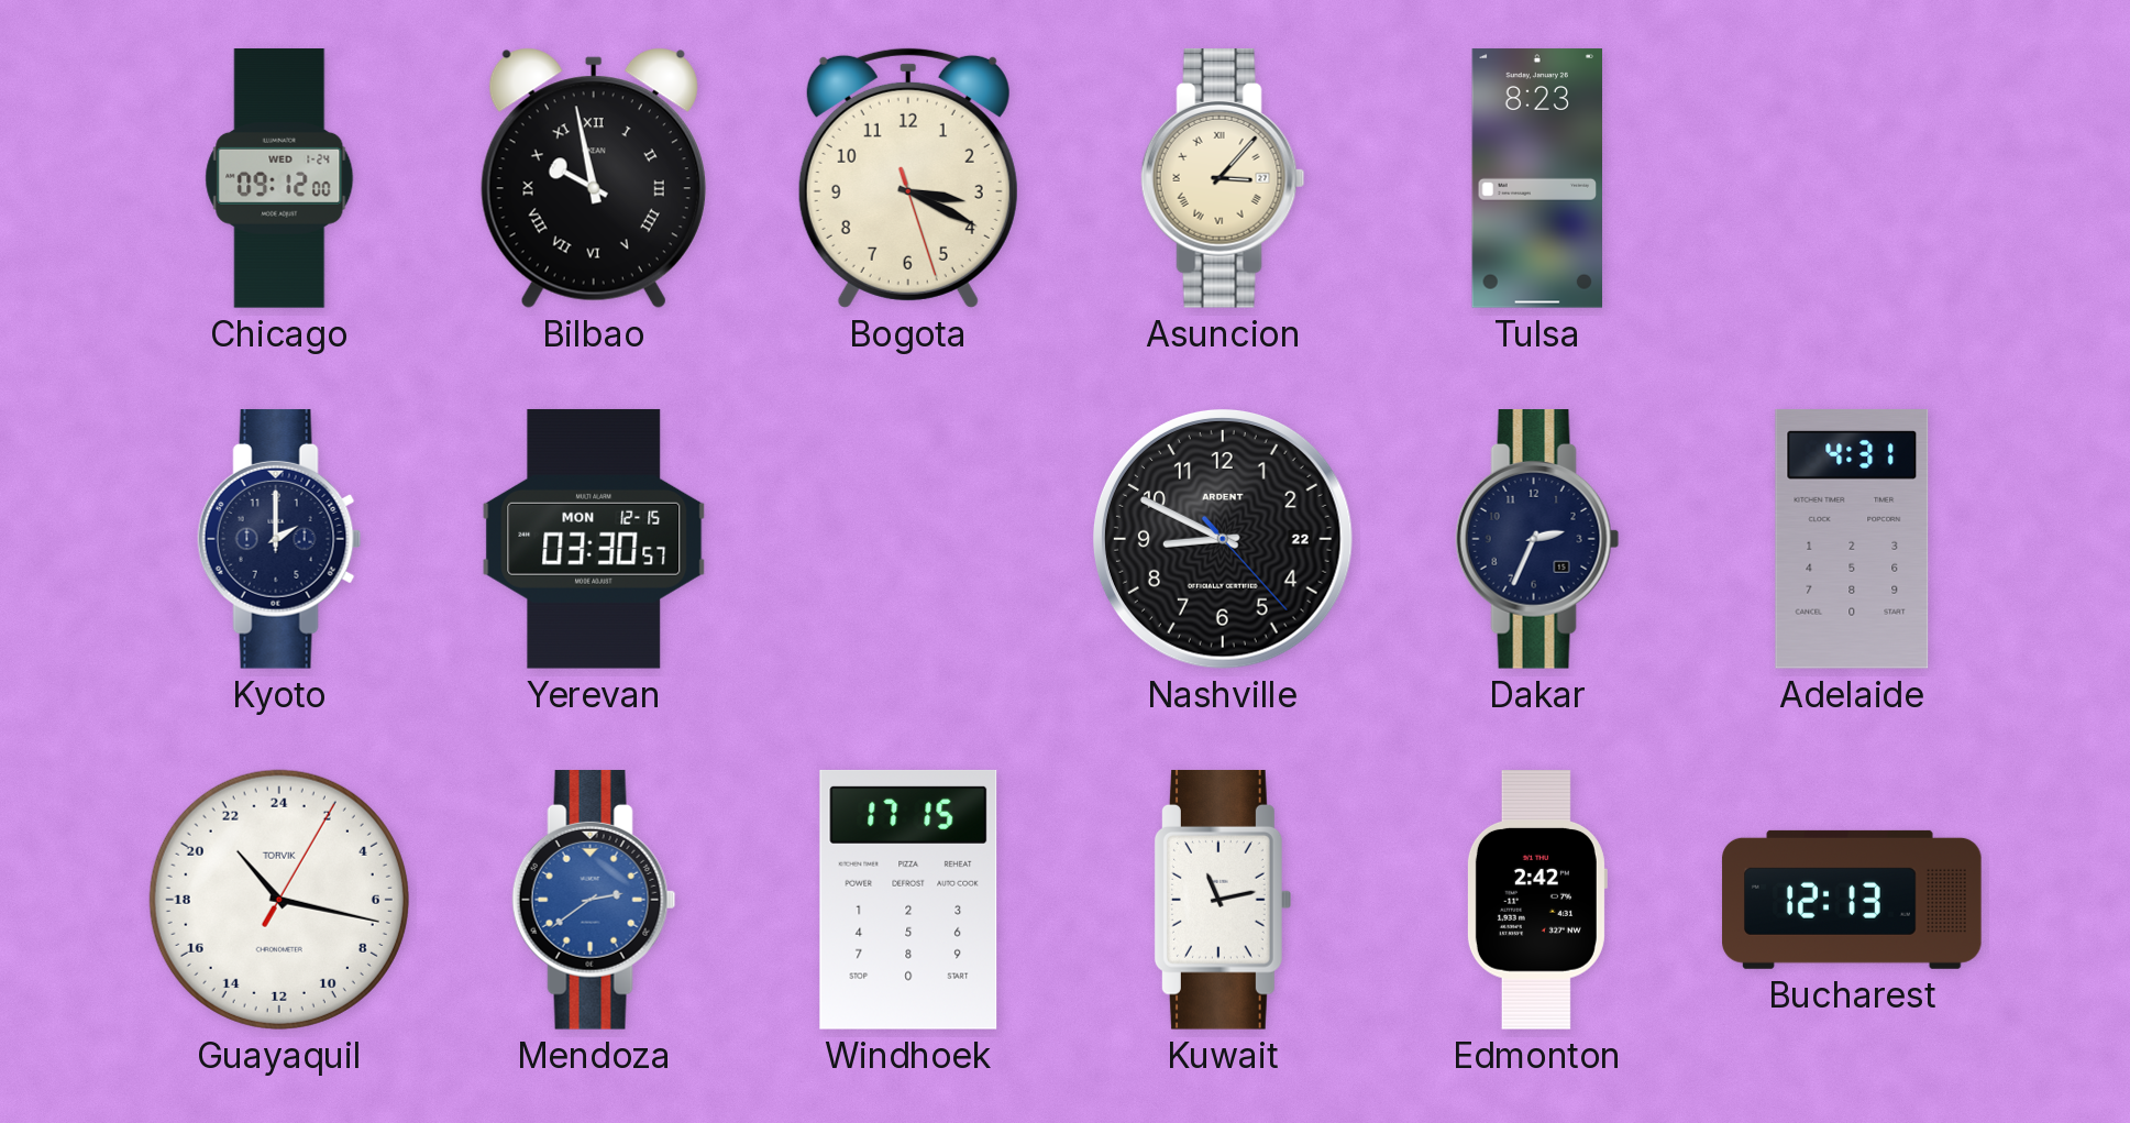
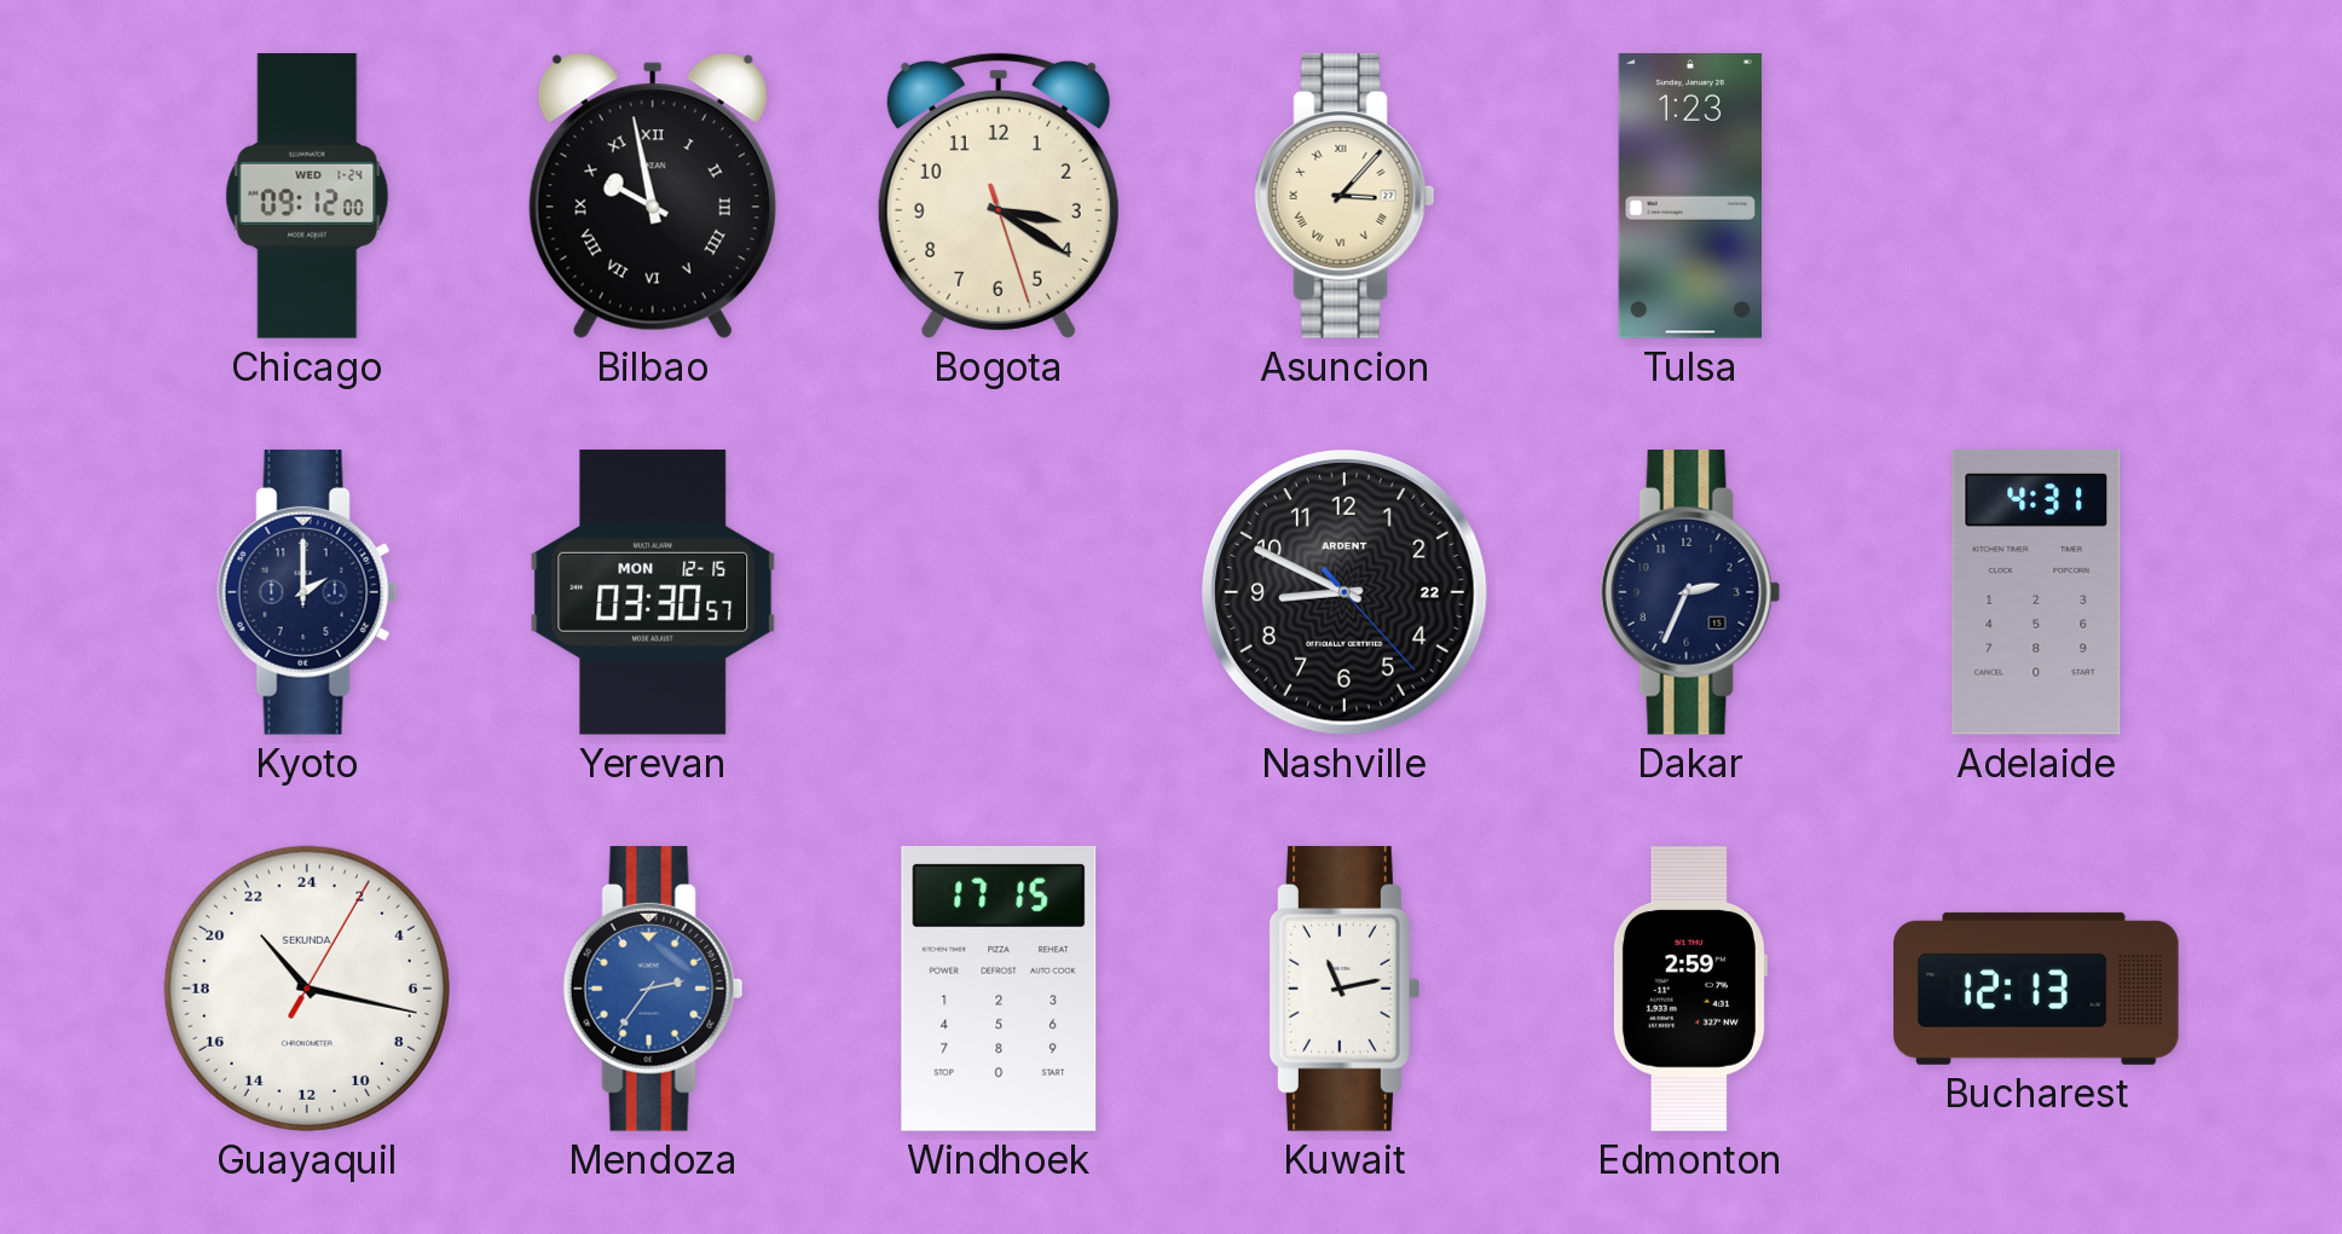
Bogota: 3:19 -> 3:20 (999, 196)
Tulsa: 8:23 -> 1:23 (1689, 196)
Guayaquil brand: TORVIK -> SEKUNDA (307, 989)
Mendoza: 2:39 -> 2:36 (653, 990)
Edmonton: 2:42 -> 2:59 (1689, 989)
